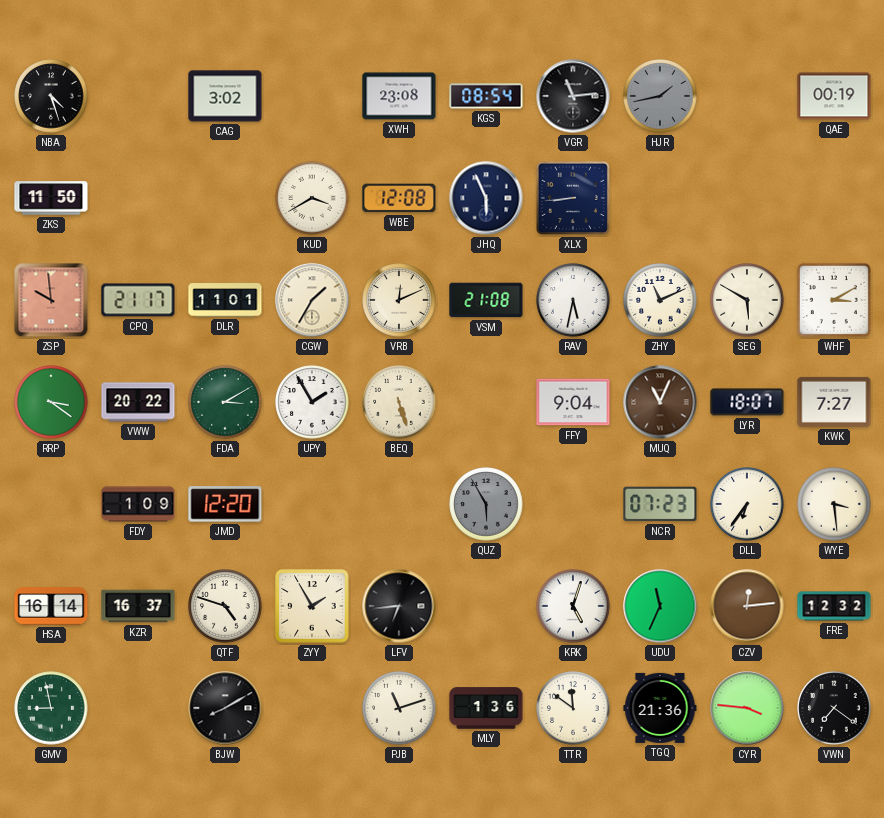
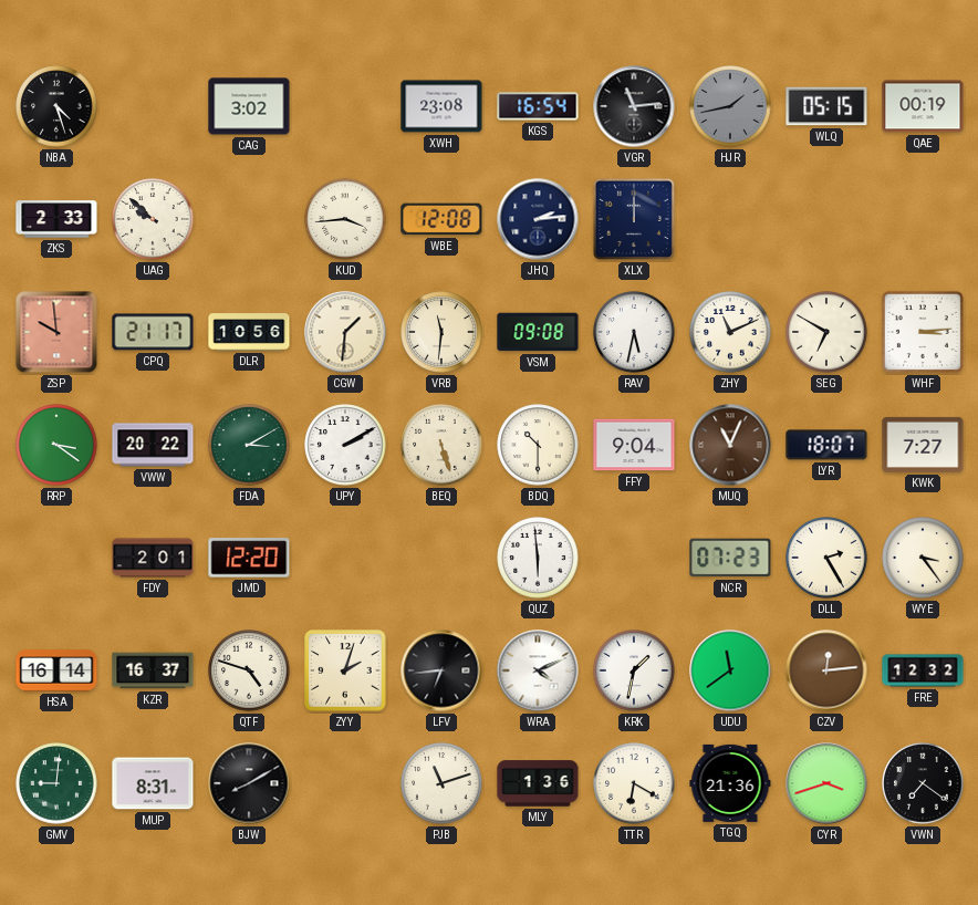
KGS: 08:54 -> 16:54 (538, 106)
WLQ: none -> 05:15 (826, 106)
ZKS: 11:50 -> 2:33 (56, 219)
UAG: none -> 9:52 (153, 219)
KUD: 3:40 -> 3:44 (345, 219)
JHQ: 5:56 -> 2:14 (538, 219)
XLX: 8:44 -> 12:00 (634, 219)
DLR: 11:01 -> 10:56 (249, 332)
CGW: 1:35 -> 1:31 (345, 332)
VRB: 12:11 -> 11:31 (441, 332)
VSM: 21:08 -> 09:08 (538, 332)
SEG: 5:50 -> 6:50 (826, 332)
WHF: 3:10 -> 3:14 (923, 332)
UPY: 1:55 -> 2:10 (345, 445)
BDQ: none -> 10:30 (538, 445)
FDY: 1:09 -> 2:01 (153, 558)
QUZ: 5:55 -> 5:59 (538, 558)
QUZ dial: grey -> white (538, 558)
DLL: 6:36 -> 2:25 (826, 558)
WYE: 3:29 -> 3:24 (923, 558)
ZYY: 1:55 -> 2:03 (345, 670)
WRA: none -> 4:11 (538, 670)
KRK: 5:03 -> 1:32 (634, 670)
UDU: 11:34 -> 11:39 (730, 670)
GMV: 8:58 -> 9:01 (56, 783)
MUP: none -> 8:31 (153, 783)
TTR: 11:51 -> 6:20 (634, 783)
CYR: 3:46 -> 3:42 (826, 783)
